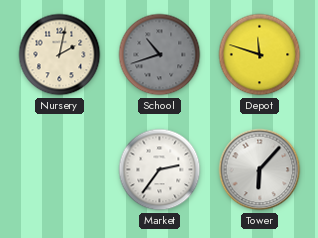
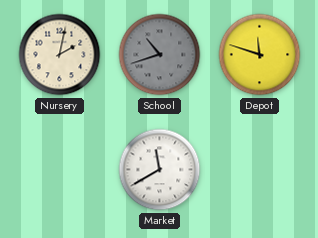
Market: 2:36 -> 11:40 (160, 170)
Tower: 6:07 -> none (260, 170)
